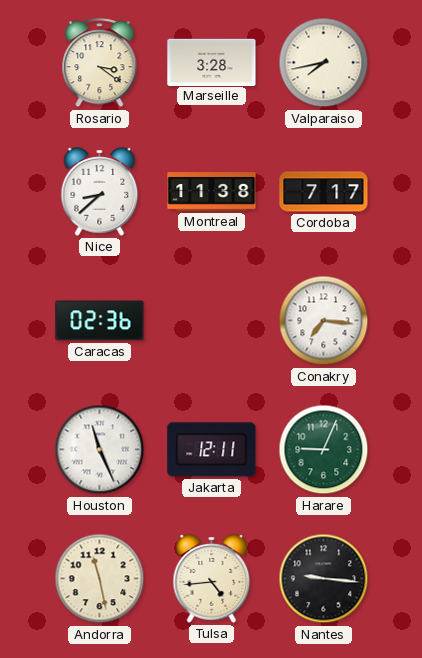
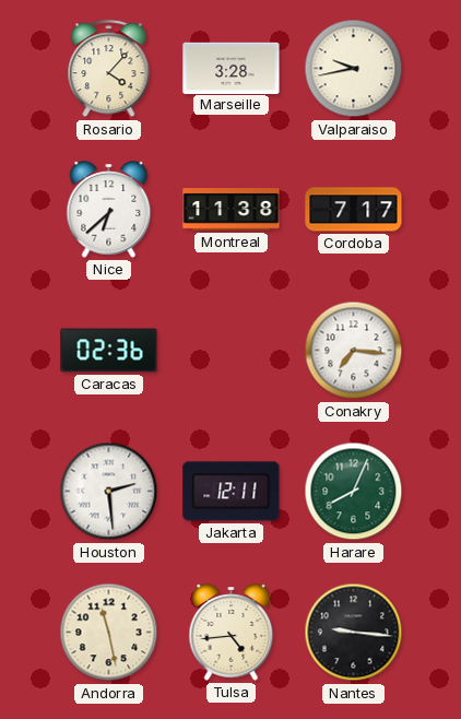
Rosario: 3:21 -> 4:07 (109, 69)
Valparaiso: 7:43 -> 9:43 (354, 69)
Nice: 8:38 -> 6:38 (109, 210)
Houston: 11:26 -> 2:29 (109, 492)
Harare: 9:04 -> 8:04 (354, 492)
